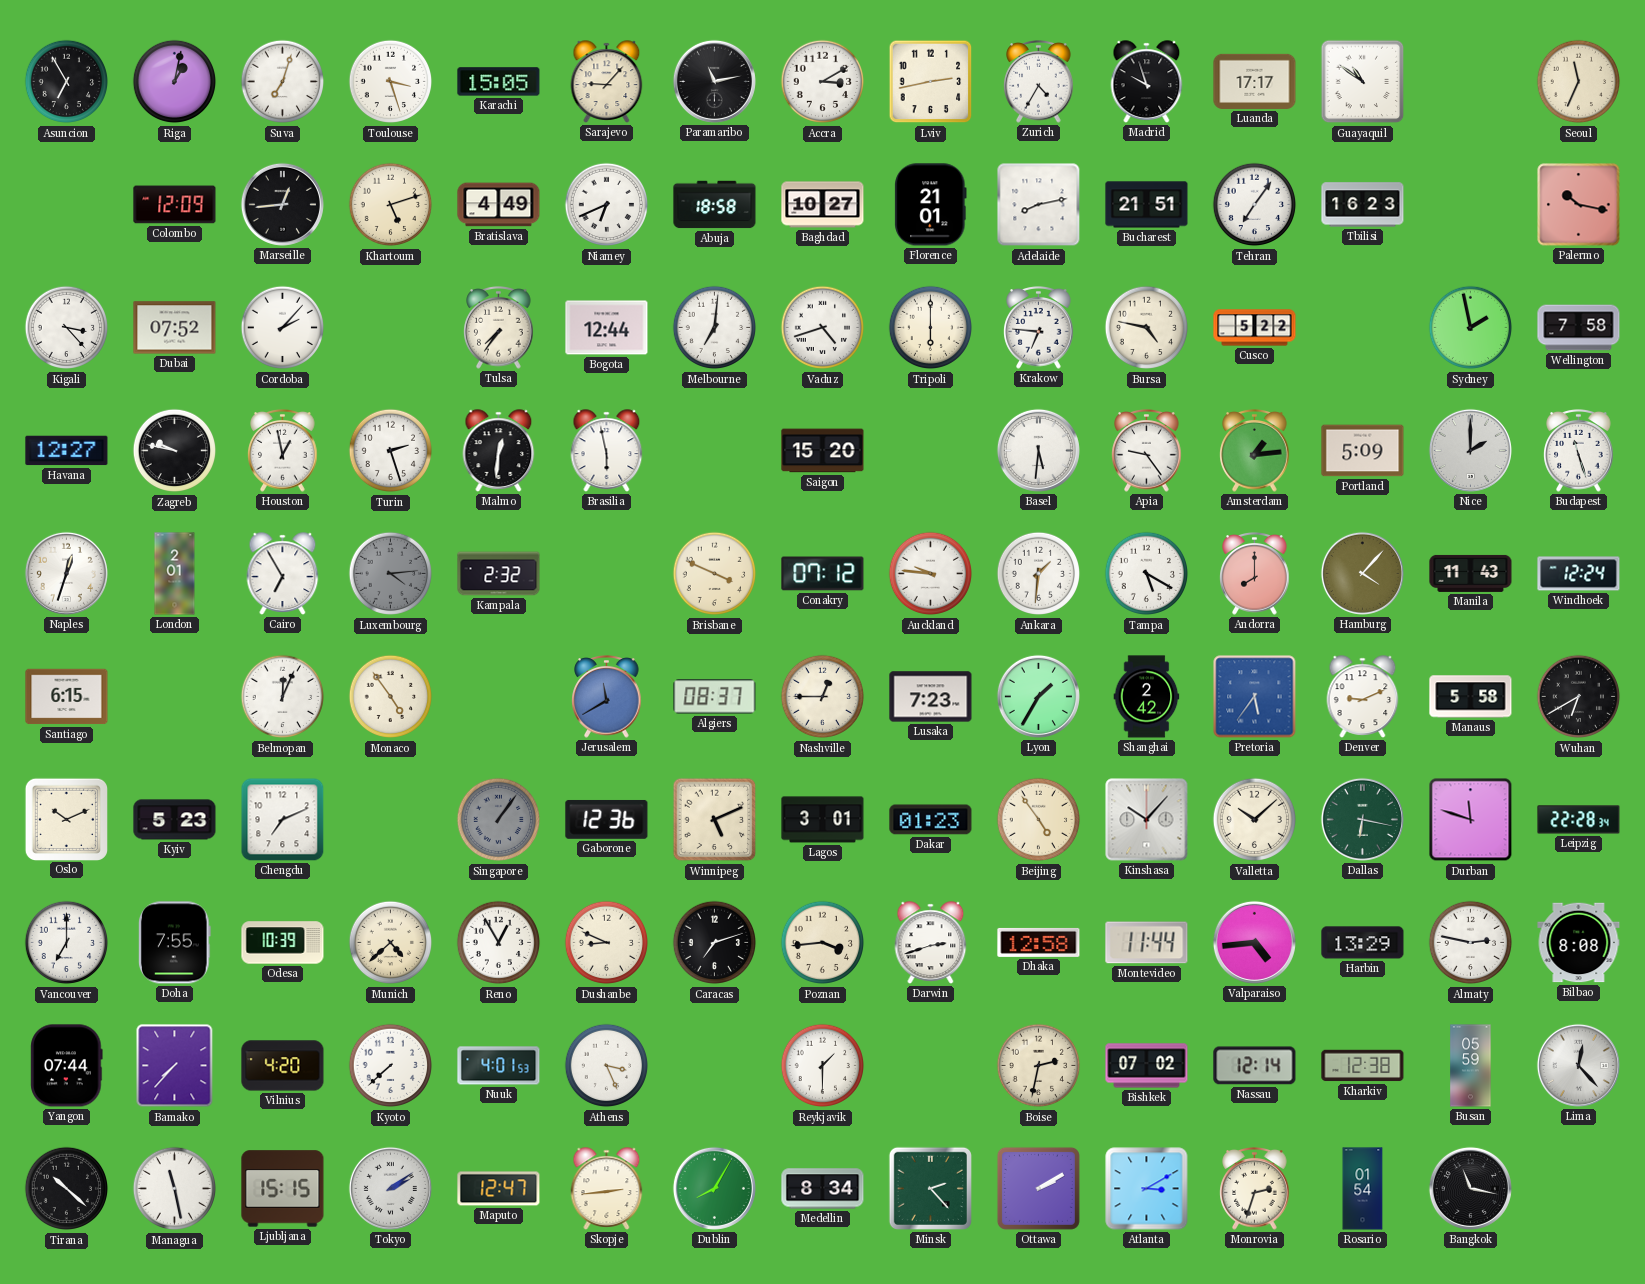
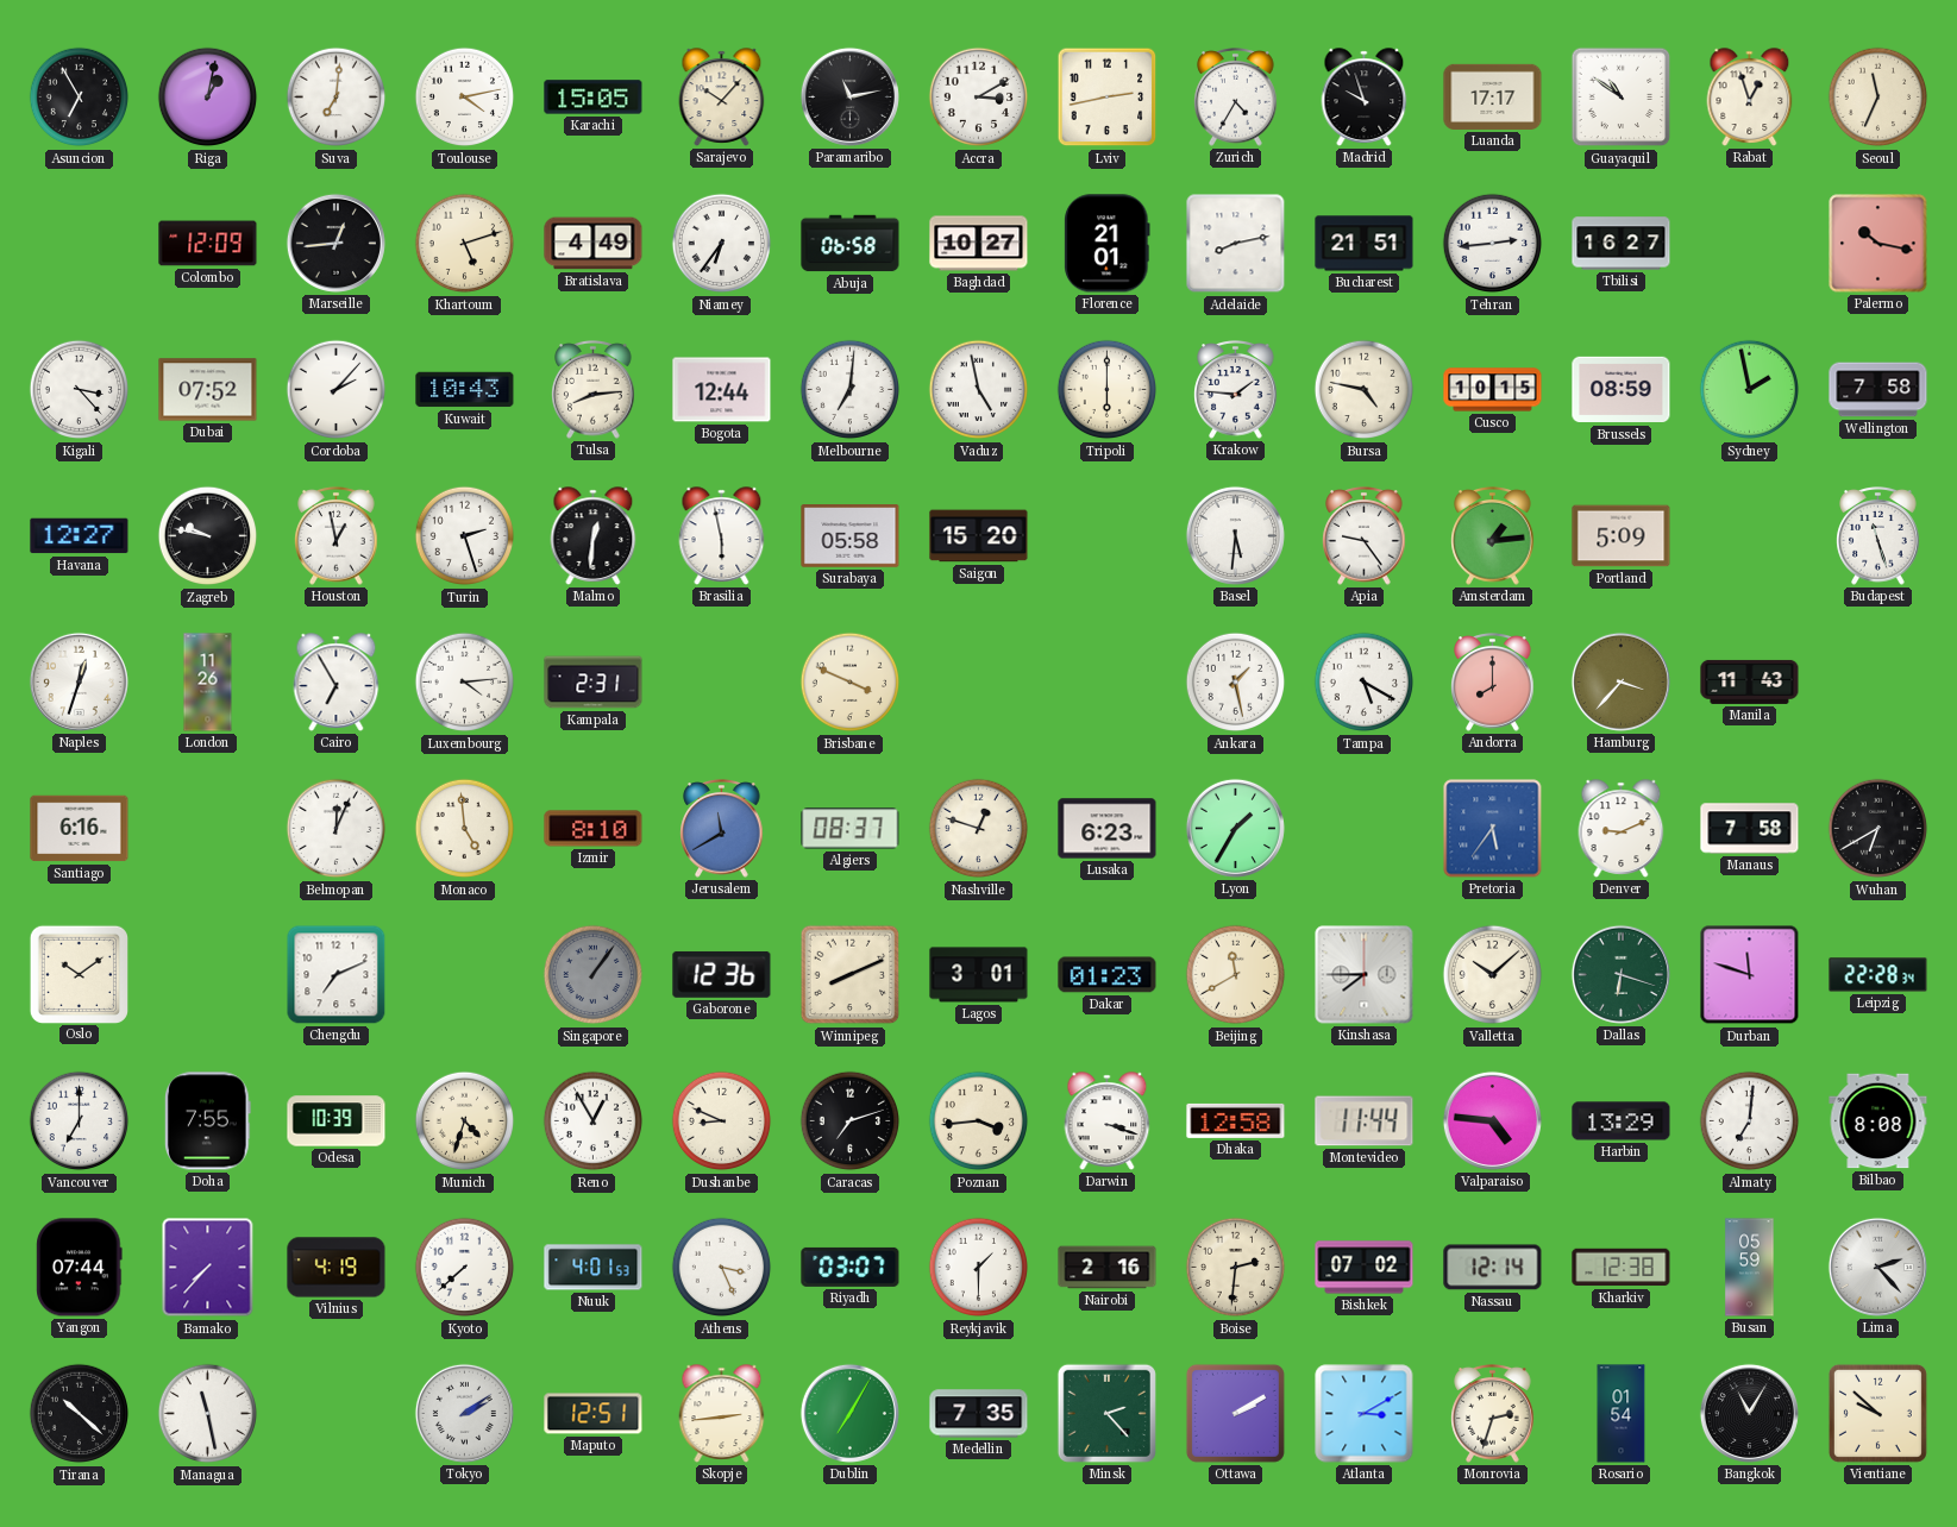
Suva: 7:03 -> 7:01 (337, 98)
Toulouse: 3:27 -> 4:13 (465, 98)
Sarajevo: 9:07 -> 10:07 (722, 98)
Rabat: none -> 12:57 (1750, 98)
Niamey: 6:41 -> 6:36 (722, 244)
Abuja: 18:58 -> 06:58 (851, 244)
Tehran: 7:06 -> 2:44 (1493, 244)
Tbilisi: 16:23 -> 16:27 (1622, 244)
Kuwait: none -> 10:43 (465, 390)
Tulsa: 7:36 -> 8:14 (594, 390)
Vaduz: 4:42 -> 4:58 (979, 390)
Krakow: 6:46 -> 1:46 (1236, 390)
Cusco: 5:22 -> 10:15 (1493, 390)
Brussels: none -> 08:59 (1622, 390)
Surabaya: none -> 05:58 (851, 536)
Nice: 2:00 -> none (1470, 450)
London: 2:01 -> 11:26 (208, 683)
Luxembourg dial: grey -> white (465, 683)
Kampala: 2:32 -> 2:31 (594, 683)
Conakry: 07:12 -> none (823, 574)
Auckland: 9:46 -> none (931, 574)
Ankara: 1:31 -> 1:28 (1236, 683)
Hamburg: 4:07 -> 3:37 (1620, 681)
Windhoek: 12:24 -> none (1579, 574)
Santiago: 6:15 -> 6:16 (80, 829)
Monaco: 4:54 -> 4:59 (465, 829)
Izmir: none -> 8:10 (594, 829)
Nashville: 12:45 -> 12:48 (979, 829)
Lusaka: 7:23 -> 6:23 (1108, 829)
Shanghai: 2:42 -> none (1147, 697)
Manaus: 5:58 -> 7:58 (1750, 829)
Oslo: 10:11 -> 10:09 (79, 974)
Kyiv: 5:23 -> none (175, 820)
Winnipeg: 5:11 -> 8:11 (851, 975)
Beijing: 4:54 -> 11:40 (1236, 975)
Kinshasa: 10:07 -> 7:45 (1365, 975)
Dallas: 6:17 -> 6:18 (1620, 974)
Munich: 4:38 -> 4:33 (465, 1121)
Darwin: 2:42 -> 3:18 (1108, 1121)
Valparaiso: 4:44 -> 4:46 (1492, 1120)
Almaty: 2:47 -> 7:01 (1750, 1121)
Vilnius: 4:20 -> 4:19 (337, 1268)
Riyadh: none -> 03:07 (851, 1267)
Nairobi: none -> 2:16 (1108, 1268)
Boise: 2:32 -> 2:31 (1236, 1268)
Lima: 12:23 -> 2:23 (1877, 1267)
Ljubljana: 15:15 -> none (283, 1189)
Maputo: 12:47 -> 12:51 (594, 1414)
Dublin: 8:05 -> 7:05 (849, 1413)
Medellin: 8:34 -> 7:35 (979, 1414)
Bangkok: 11:17 -> 11:05 (1749, 1413)
Vientiane: none -> 9:52 (1877, 1413)
